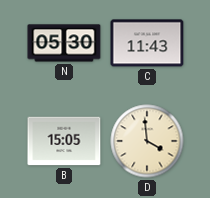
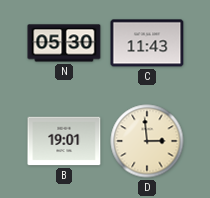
B: 15:05 -> 19:01 (64, 141)
D: 3:59 -> 2:59 (147, 141)
